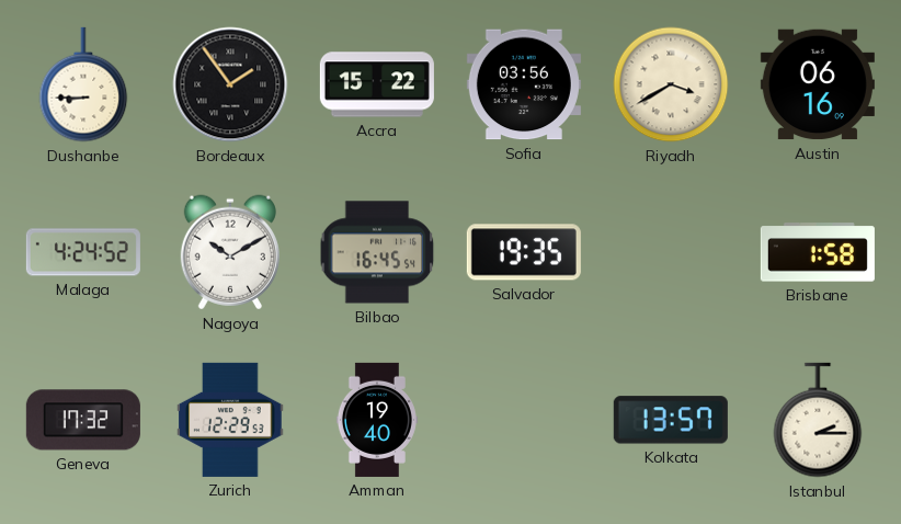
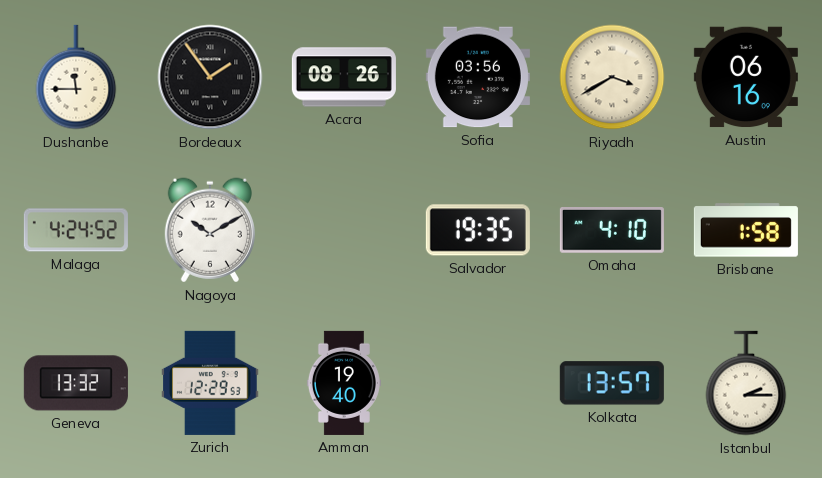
Dushanbe: 8:45 -> 11:45 (76, 77)
Accra: 15:22 -> 08:26 (344, 77)
Bilbao: 16:45 -> none (377, 252)
Omaha: none -> 4:10 (612, 231)
Geneva: 17:32 -> 13:32 (76, 383)
